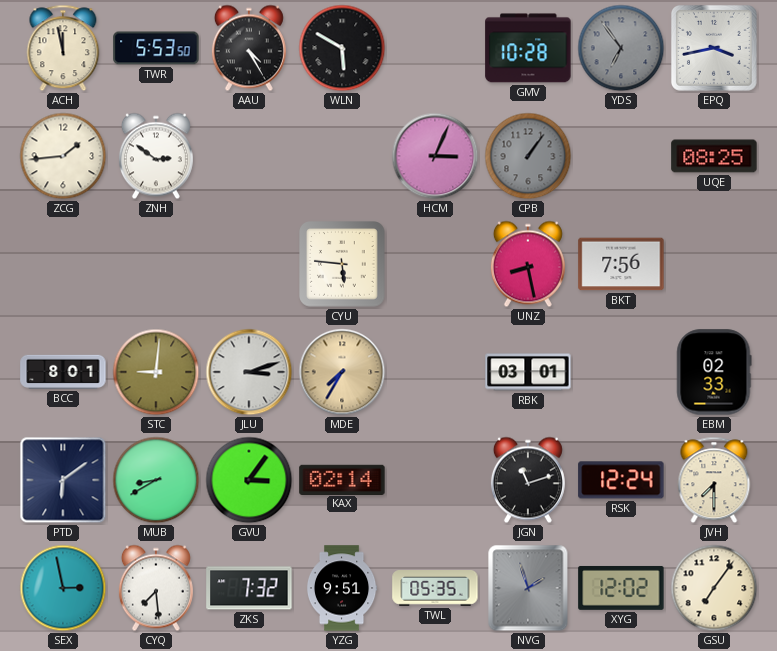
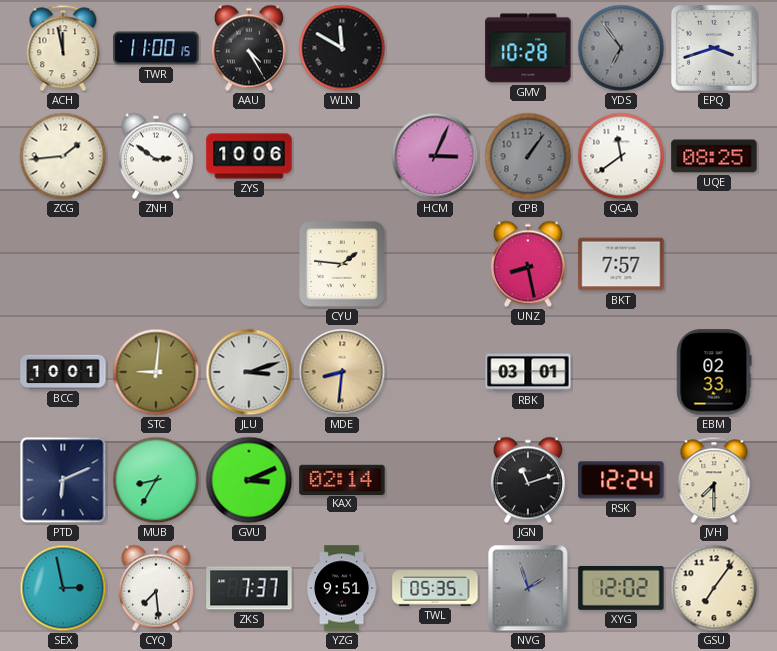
TWR: 5:53 -> 11:00 (156, 48)
WLN: 5:50 -> 11:50 (342, 48)
EPQ: 3:43 -> 3:42 (714, 48)
ZYS: none -> 10:06 (249, 156)
QGA: none -> 11:39 (621, 156)
CYU: 5:46 -> 1:46 (342, 264)
BKT: 7:56 -> 7:57 (621, 264)
BCC: 8:01 -> 10:01 (63, 372)
MDE: 7:35 -> 8:31 (342, 372)
PTD: 6:09 -> 6:11 (63, 480)
MUB: 8:40 -> 8:35 (156, 480)
GVU: 3:06 -> 3:11 (249, 480)
ZKS: 7:32 -> 7:37 (249, 588)
